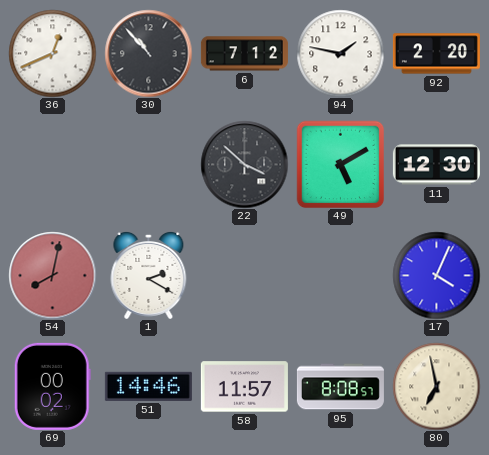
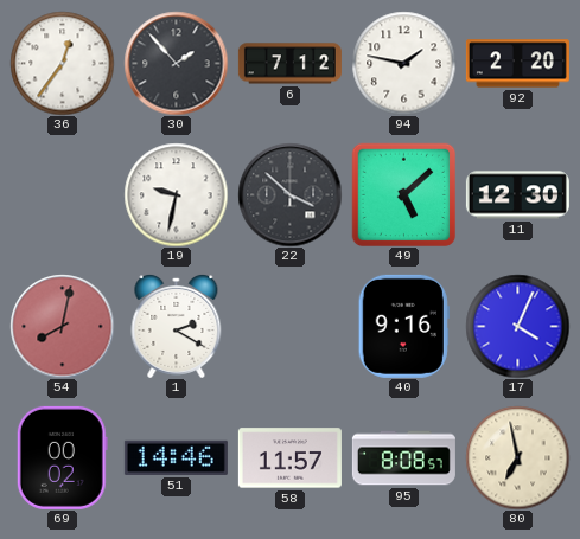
36: 12:41 -> 12:36 (62, 63)
30: 10:53 -> 1:53 (176, 63)
19: none -> 9:32 (176, 194)
49: 5:10 -> 5:08 (403, 194)
40: none -> 9:16 (403, 326)
